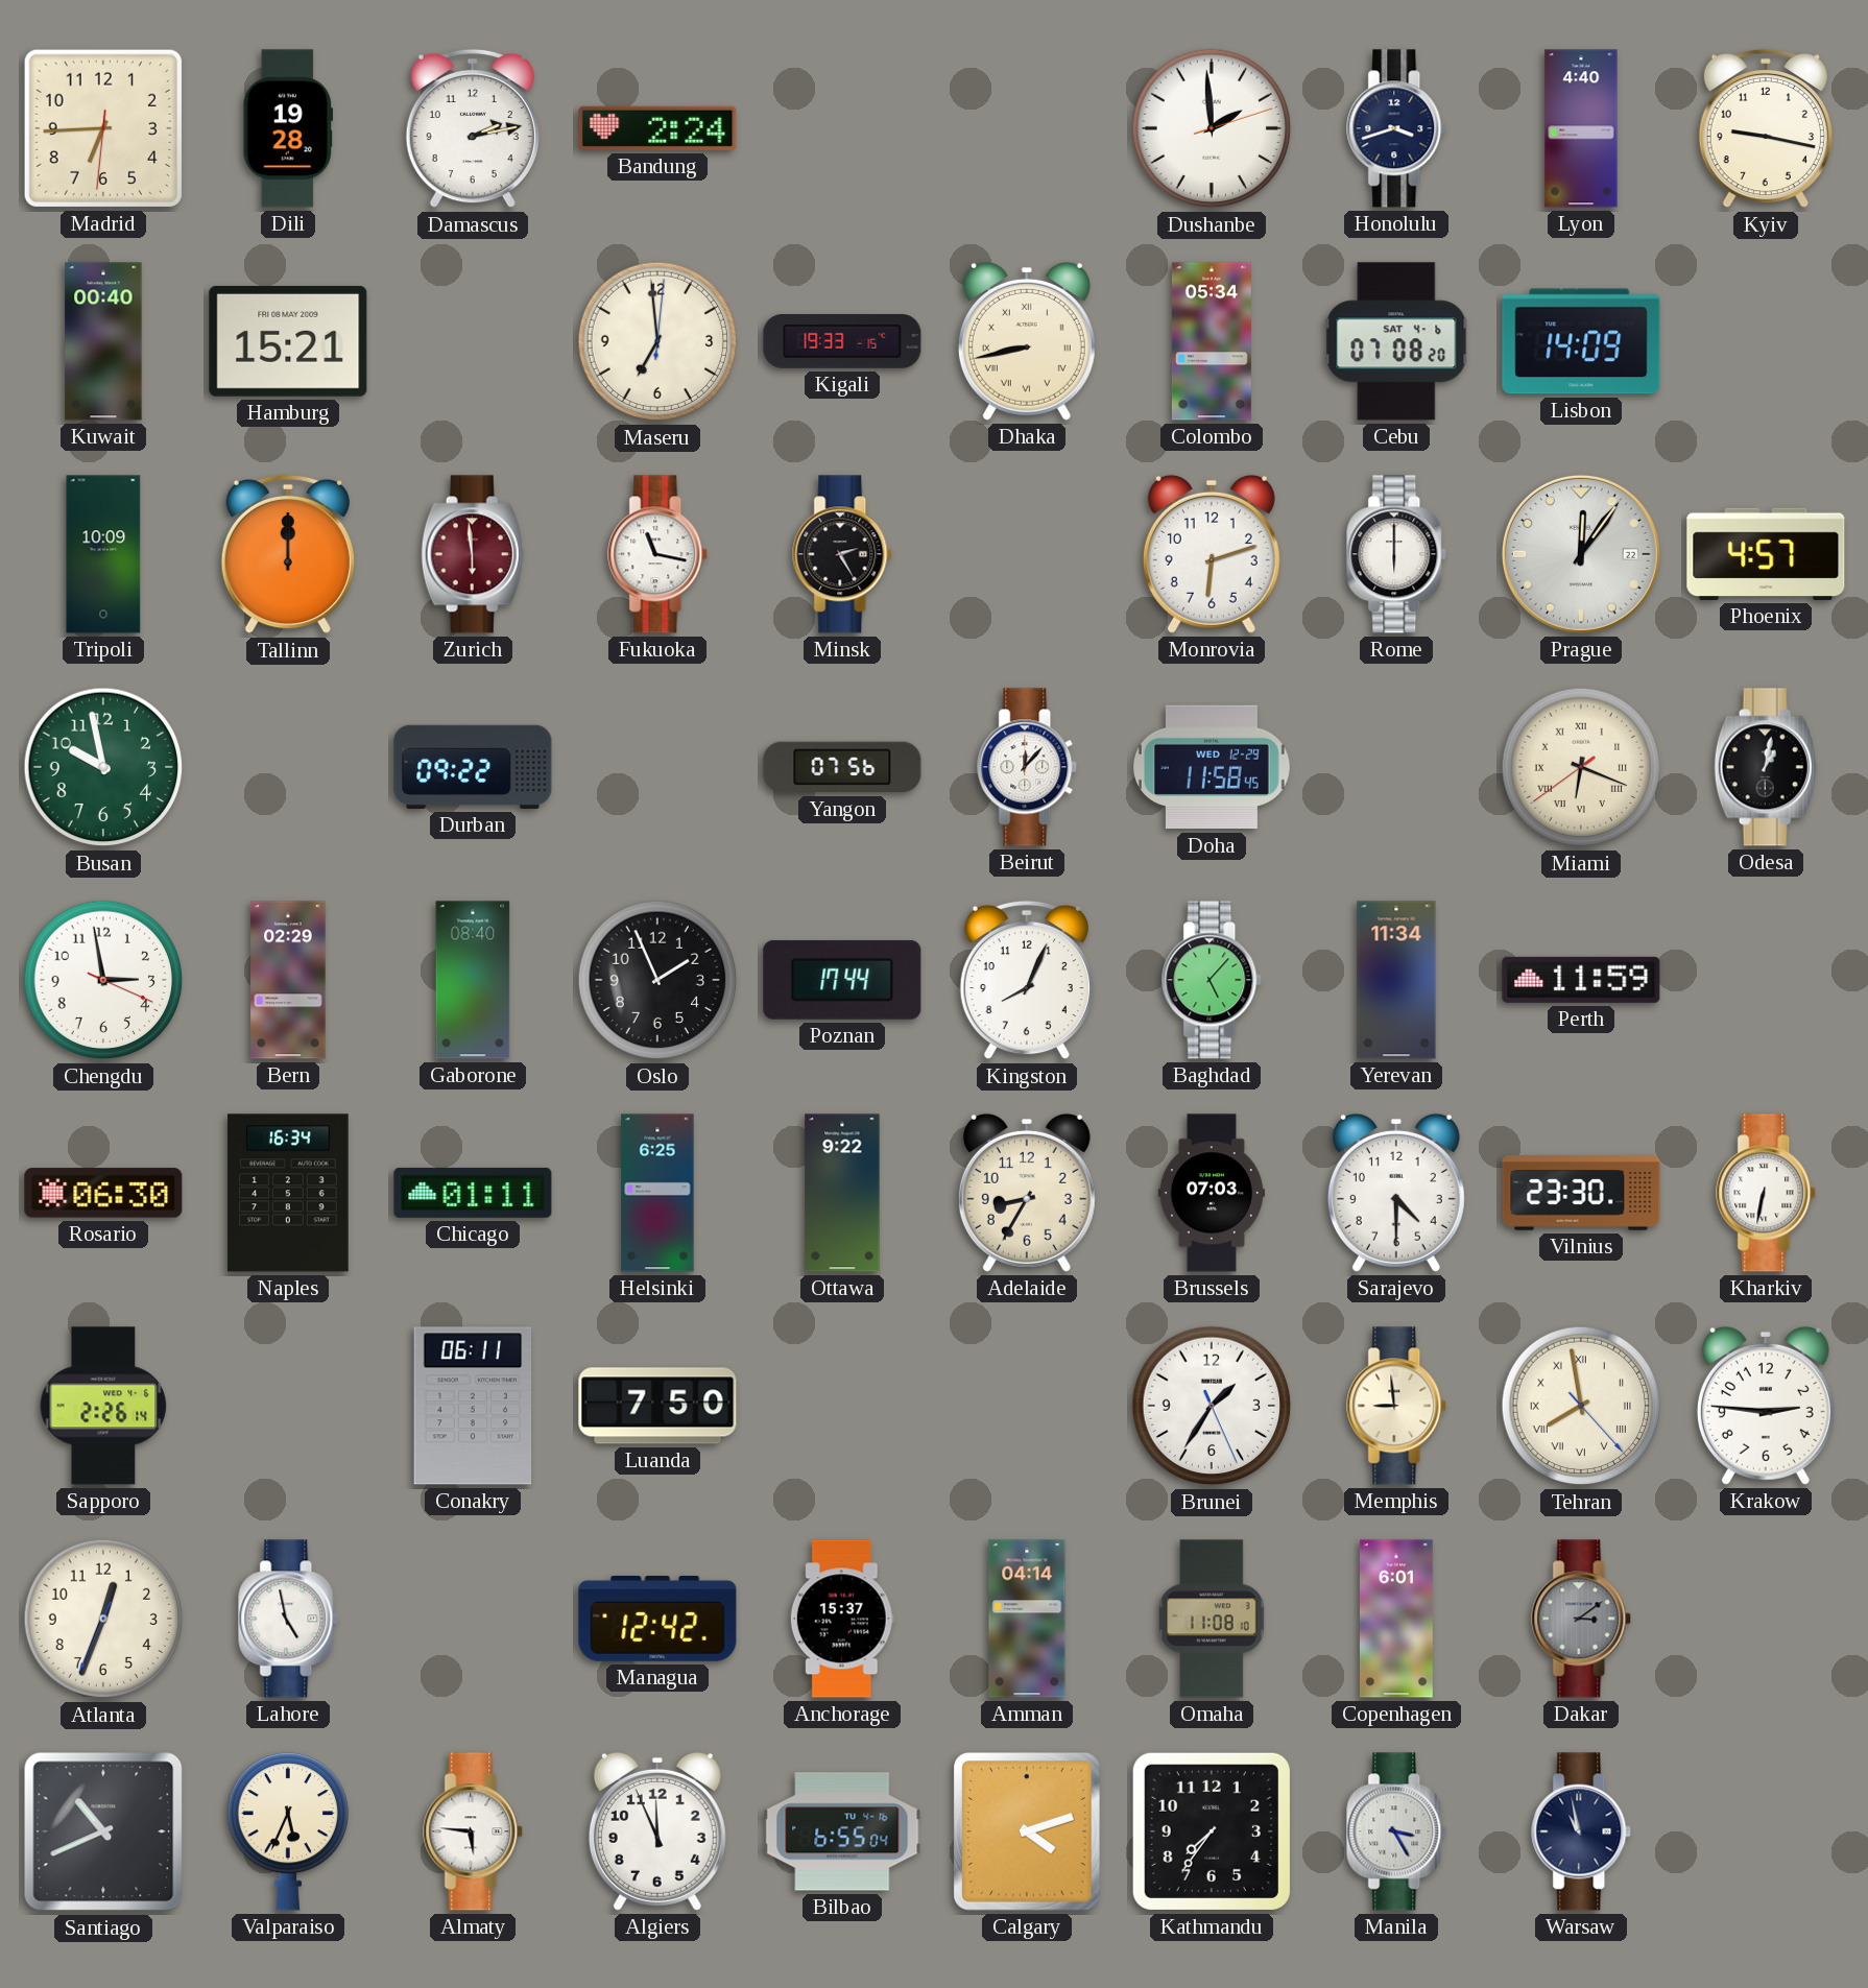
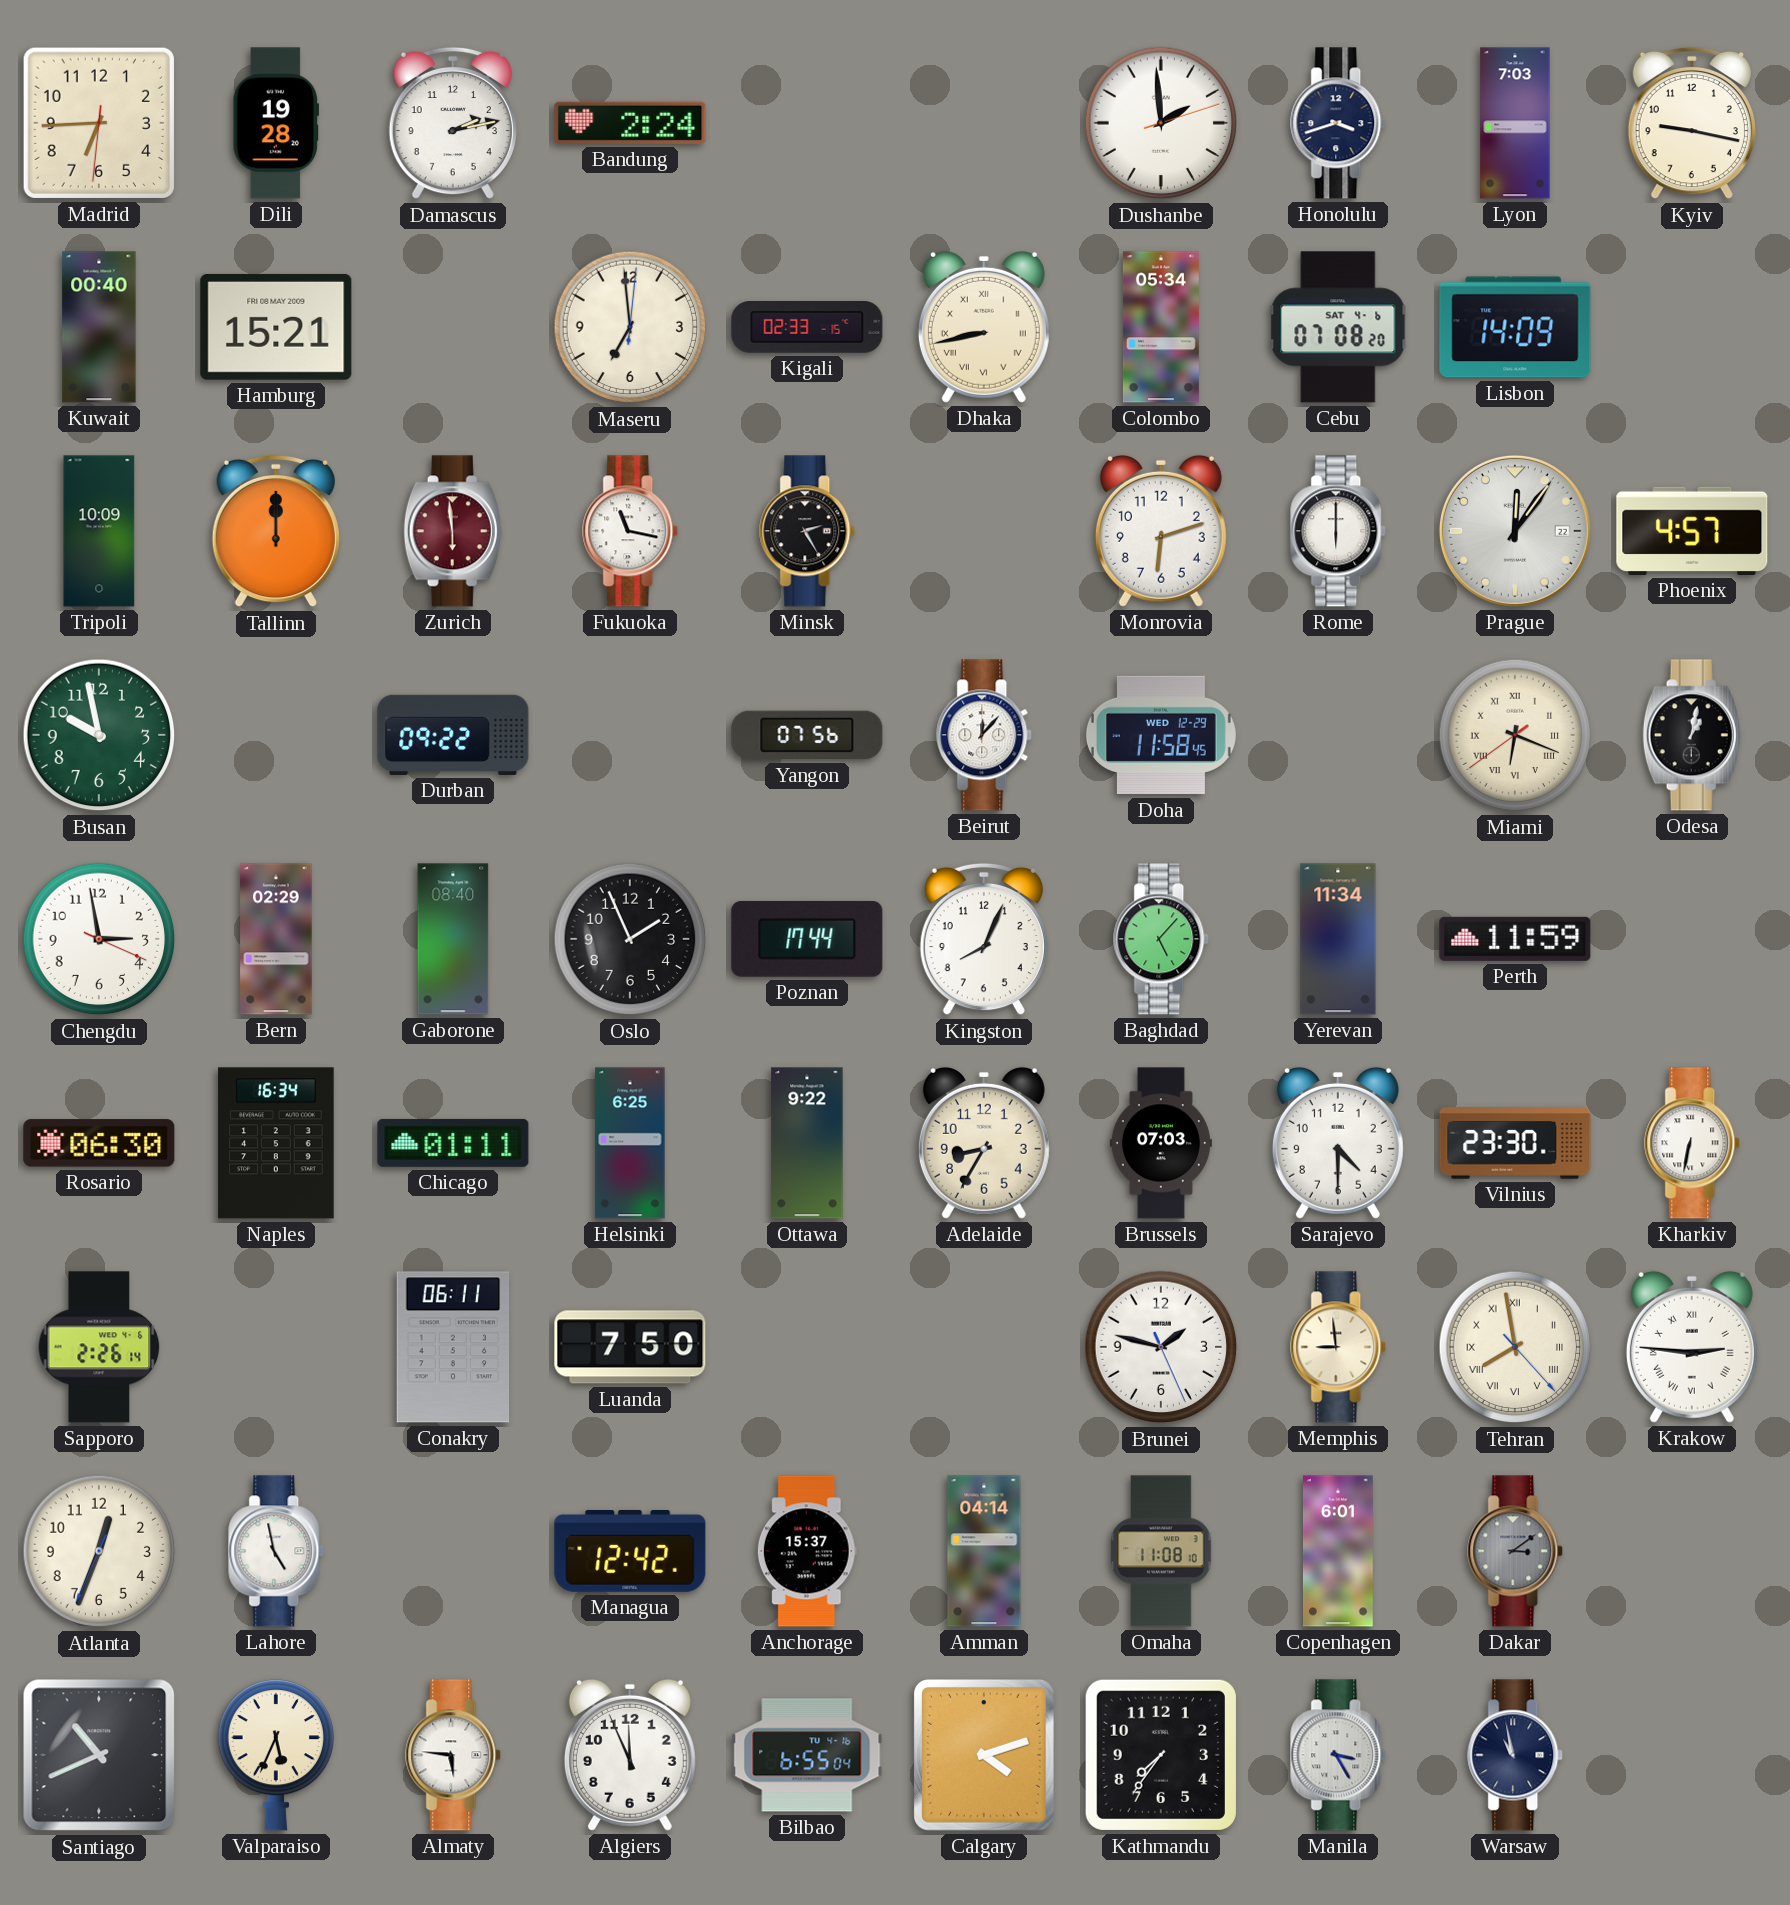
Lyon: 4:40 -> 7:03 (1515, 123)
Kigali: 19:33 -> 02:33 (807, 328)
Brunei: 1:35 -> 1:47 (1161, 1347)
Krakow numerals: Arabic -> Roman (1692, 1347)
